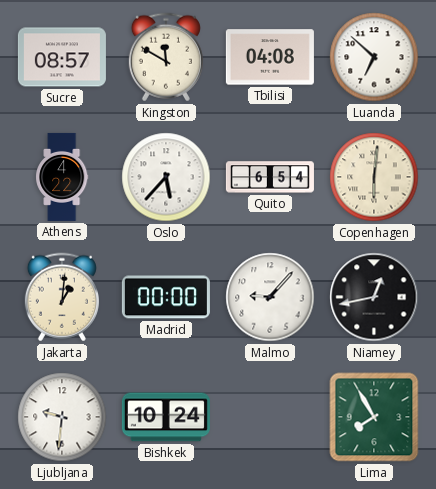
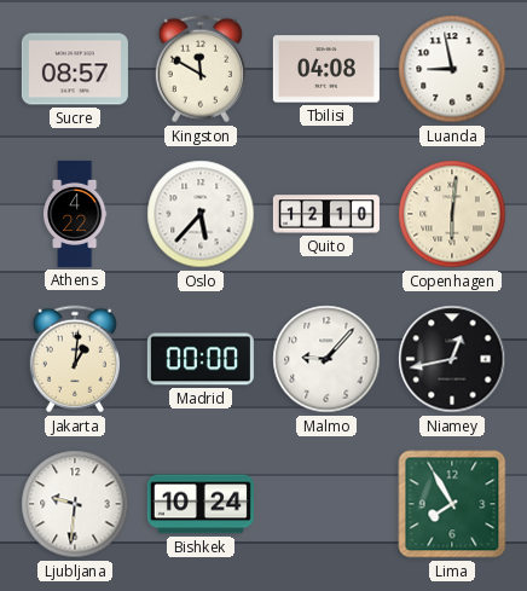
Luanda: 6:52 -> 8:58 (452, 69)
Quito: 6:54 -> 12:10 (326, 214)
